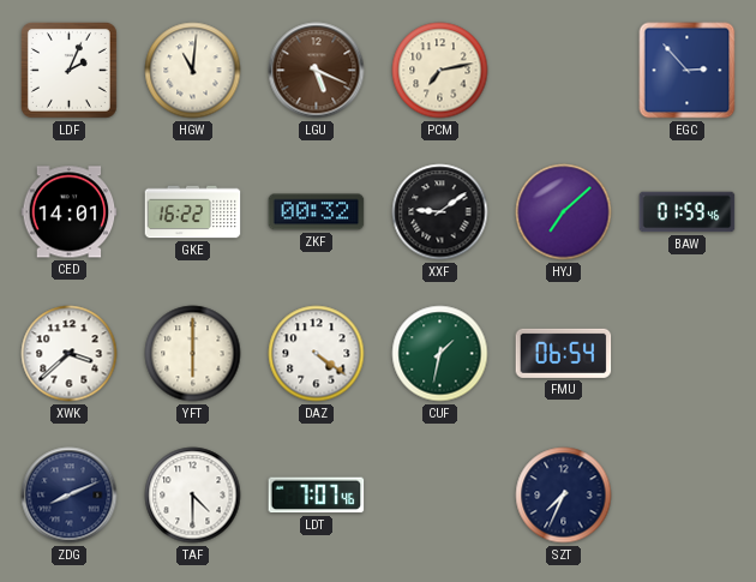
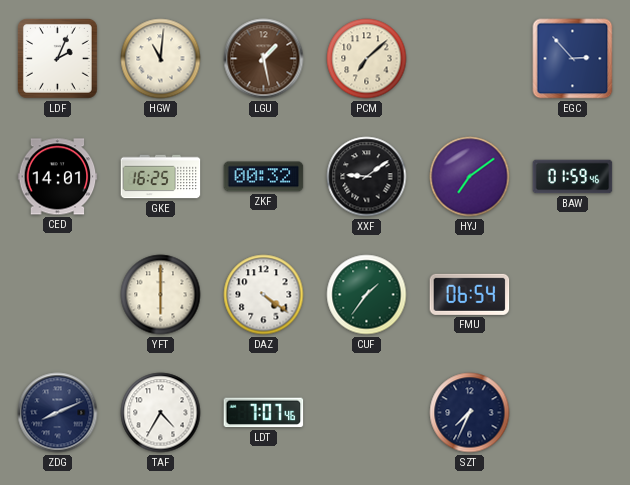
LGU: 5:19 -> 1:28 (264, 59)
PCM: 7:13 -> 7:08 (367, 59)
GKE: 16:22 -> 16:25 (161, 177)
HYJ: 7:08 -> 7:09 (470, 177)
XWK: 3:38 -> none (70, 354)
CUF: 1:32 -> 1:36 (367, 295)
TAF: 4:30 -> 4:35 (161, 413)
